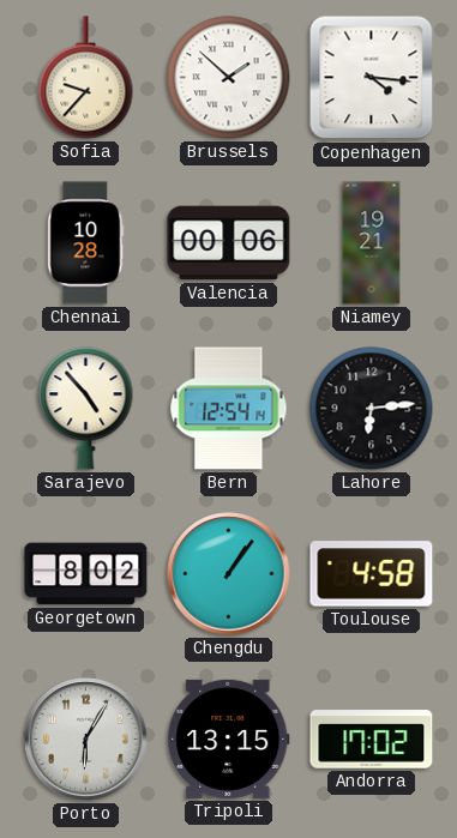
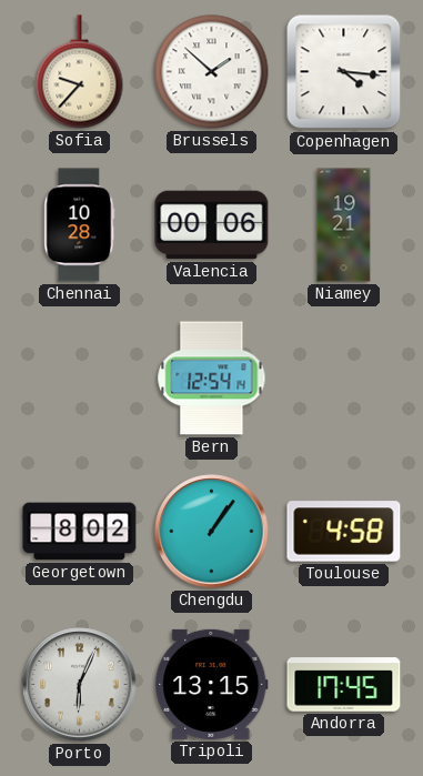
Sarajevo: 4:53 -> none (86, 409)
Lahore: 6:14 -> none (372, 409)
Porto: 6:05 -> 6:04 (80, 685)
Andorra: 17:02 -> 17:45 (344, 685)
